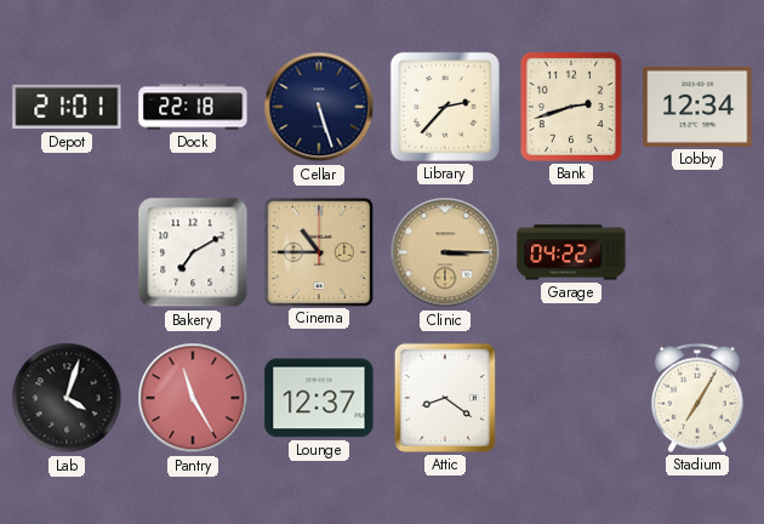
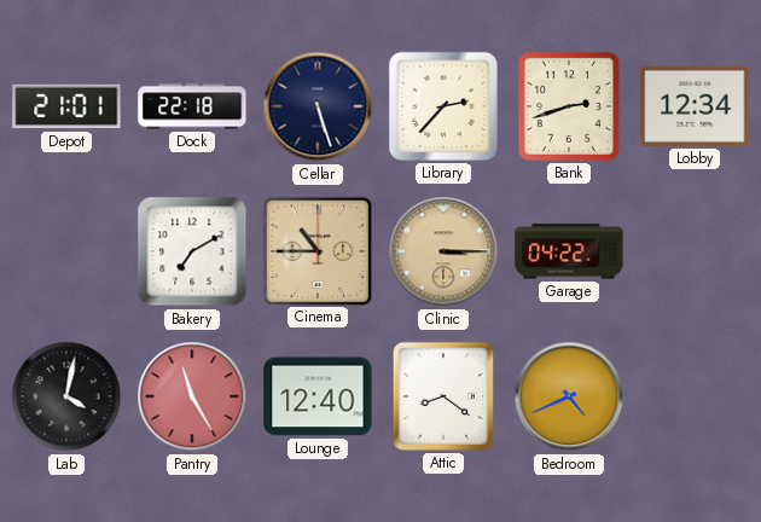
Lab: 4:03 -> 4:02 (66, 396)
Lounge: 12:37 -> 12:40 (318, 396)
Bedroom: none -> 4:41 (569, 396)
Stadium: 7:05 -> none (697, 398)
